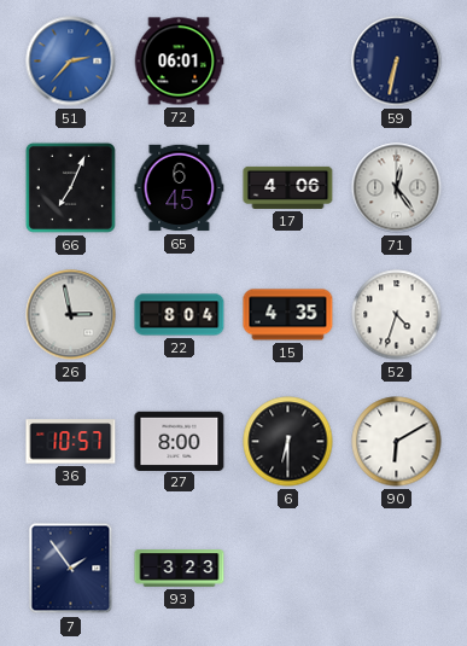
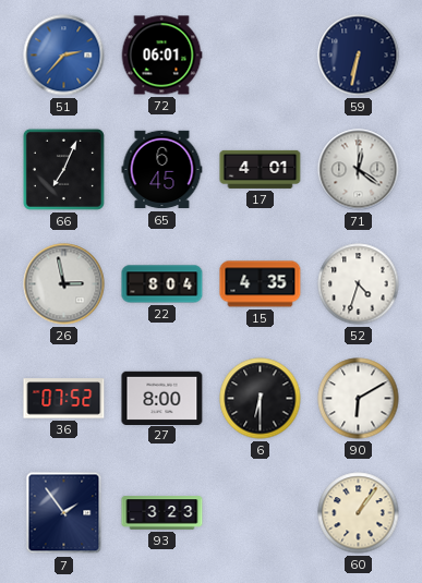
17: 4:06 -> 4:01 (261, 169)
71: 12:24 -> 12:21 (359, 170)
36: 10:57 -> 07:52 (64, 399)
60: none -> 1:06 (359, 513)
